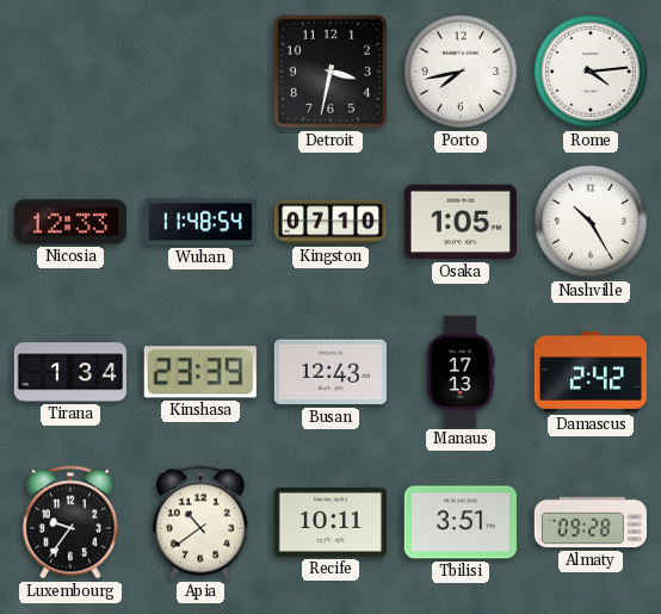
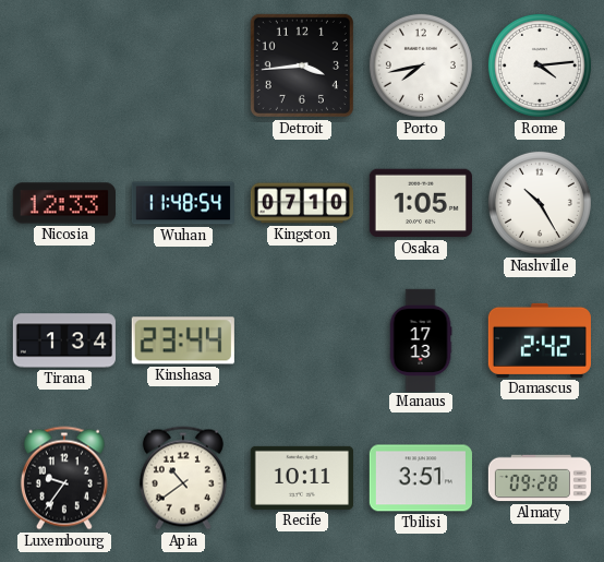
Detroit: 3:32 -> 3:44 (302, 65)
Kinshasa: 23:39 -> 23:44 (183, 340)
Busan: 12:43 -> none (330, 372)
